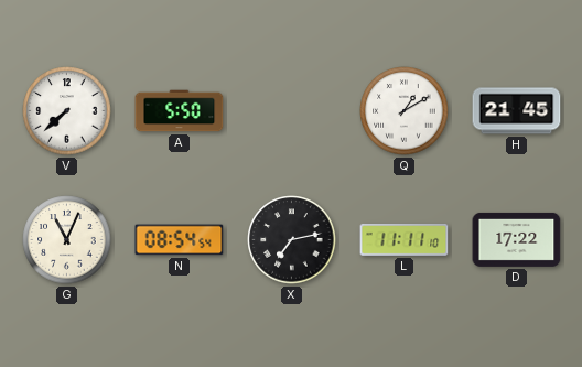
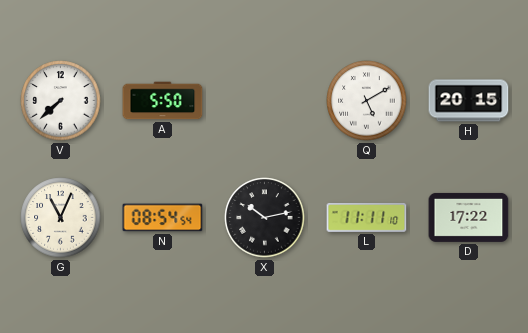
Q: 1:10 -> 5:10 (367, 101)
H: 21:45 -> 20:15 (469, 101)
X: 7:13 -> 10:13 (265, 218)
